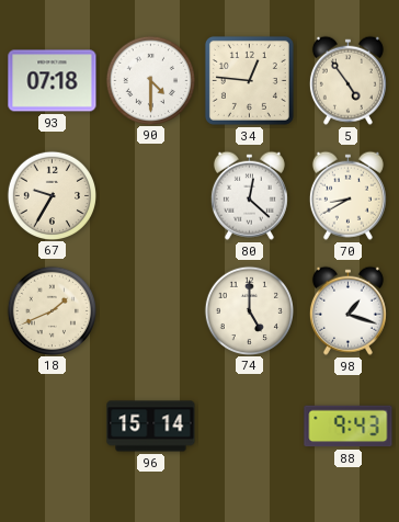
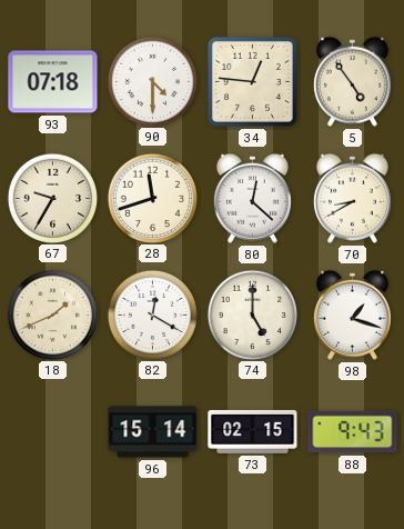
28: none -> 11:42 (152, 198)
82: none -> 12:20 (152, 315)
73: none -> 02:15 (253, 431)
